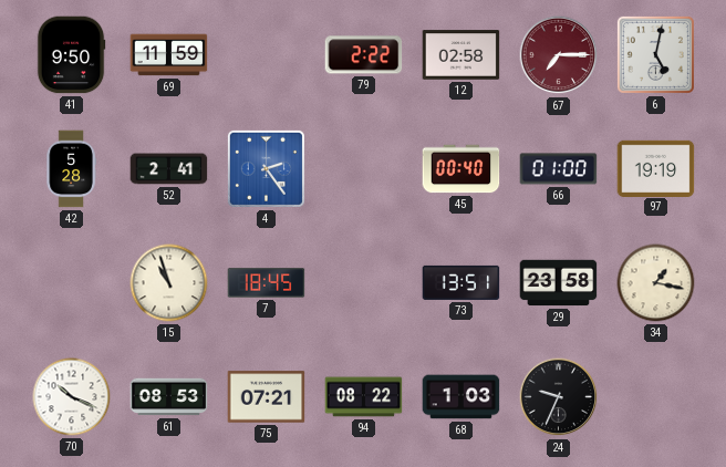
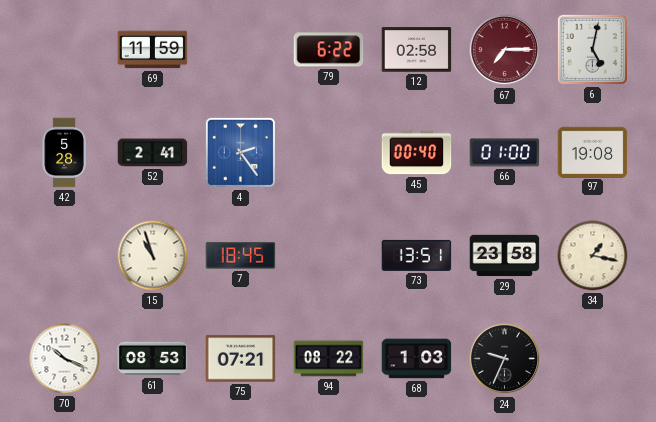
41: 9:50 -> none (71, 55)
79: 2:22 -> 6:22 (329, 50)
97: 19:19 -> 19:08 (593, 152)
